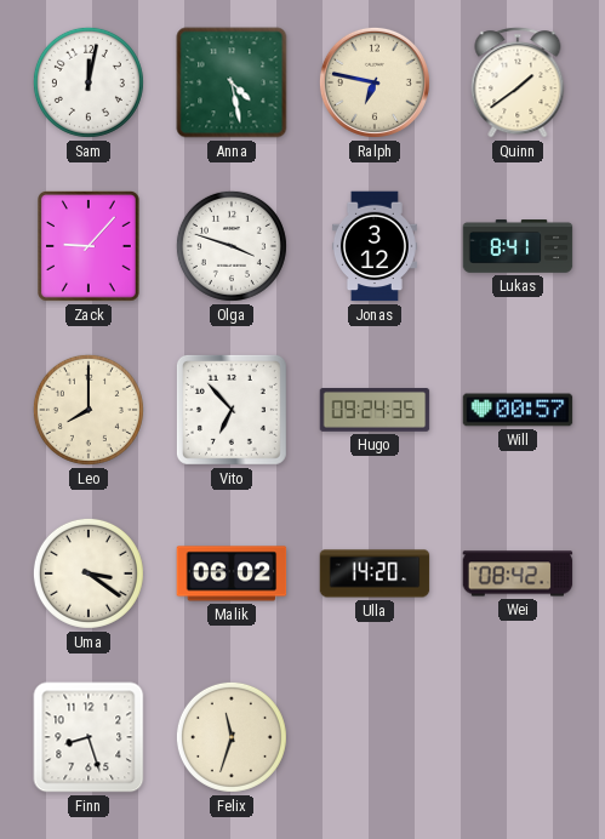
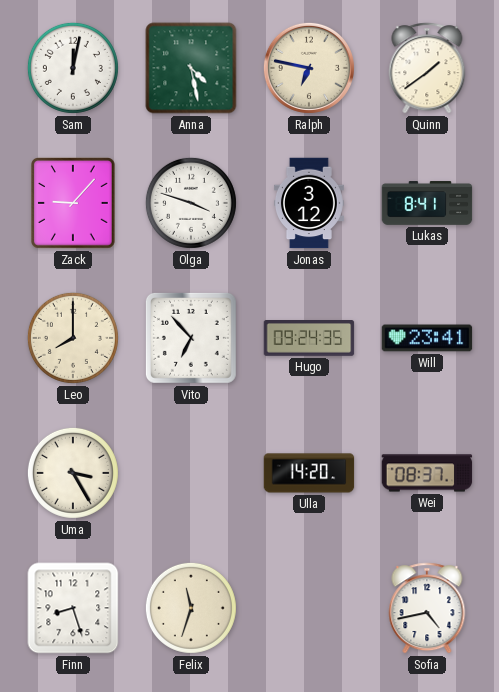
Will: 00:57 -> 23:41 (427, 338)
Uma: 3:21 -> 3:25 (73, 473)
Malik: 06:02 -> none (232, 573)
Wei: 08:42 -> 08:37 (427, 473)
Sofia: none -> 4:43 (427, 608)
